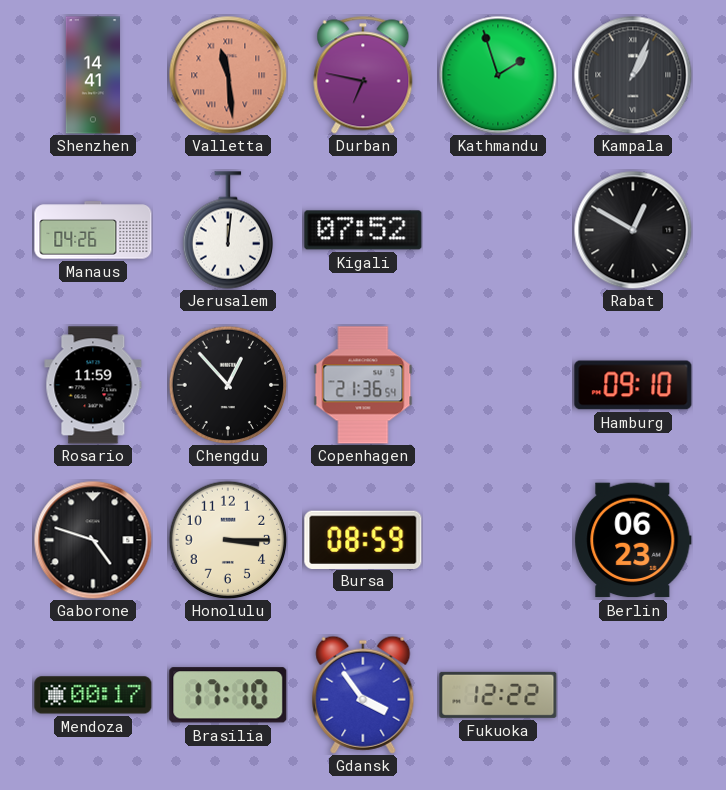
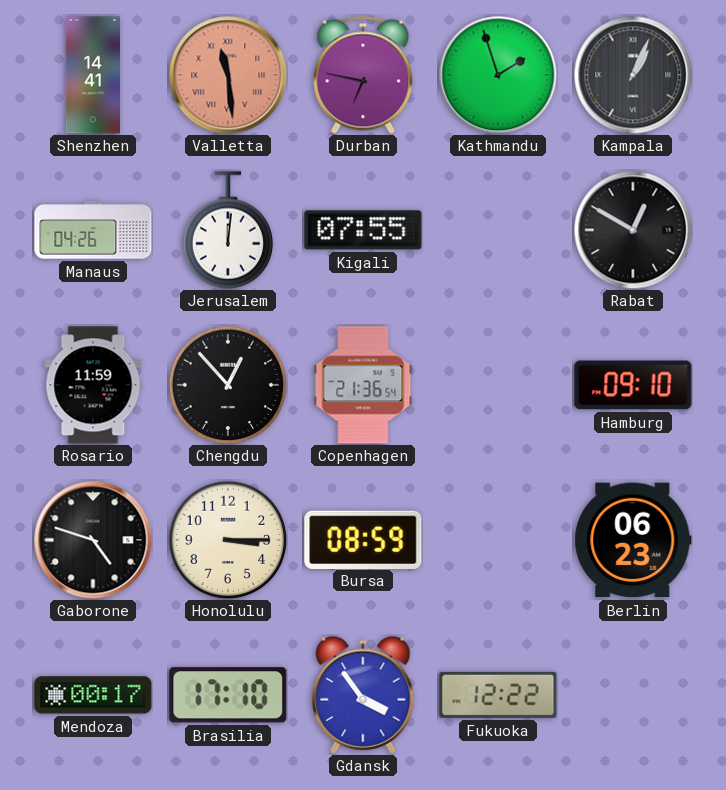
Kigali: 07:52 -> 07:55 (363, 230)
